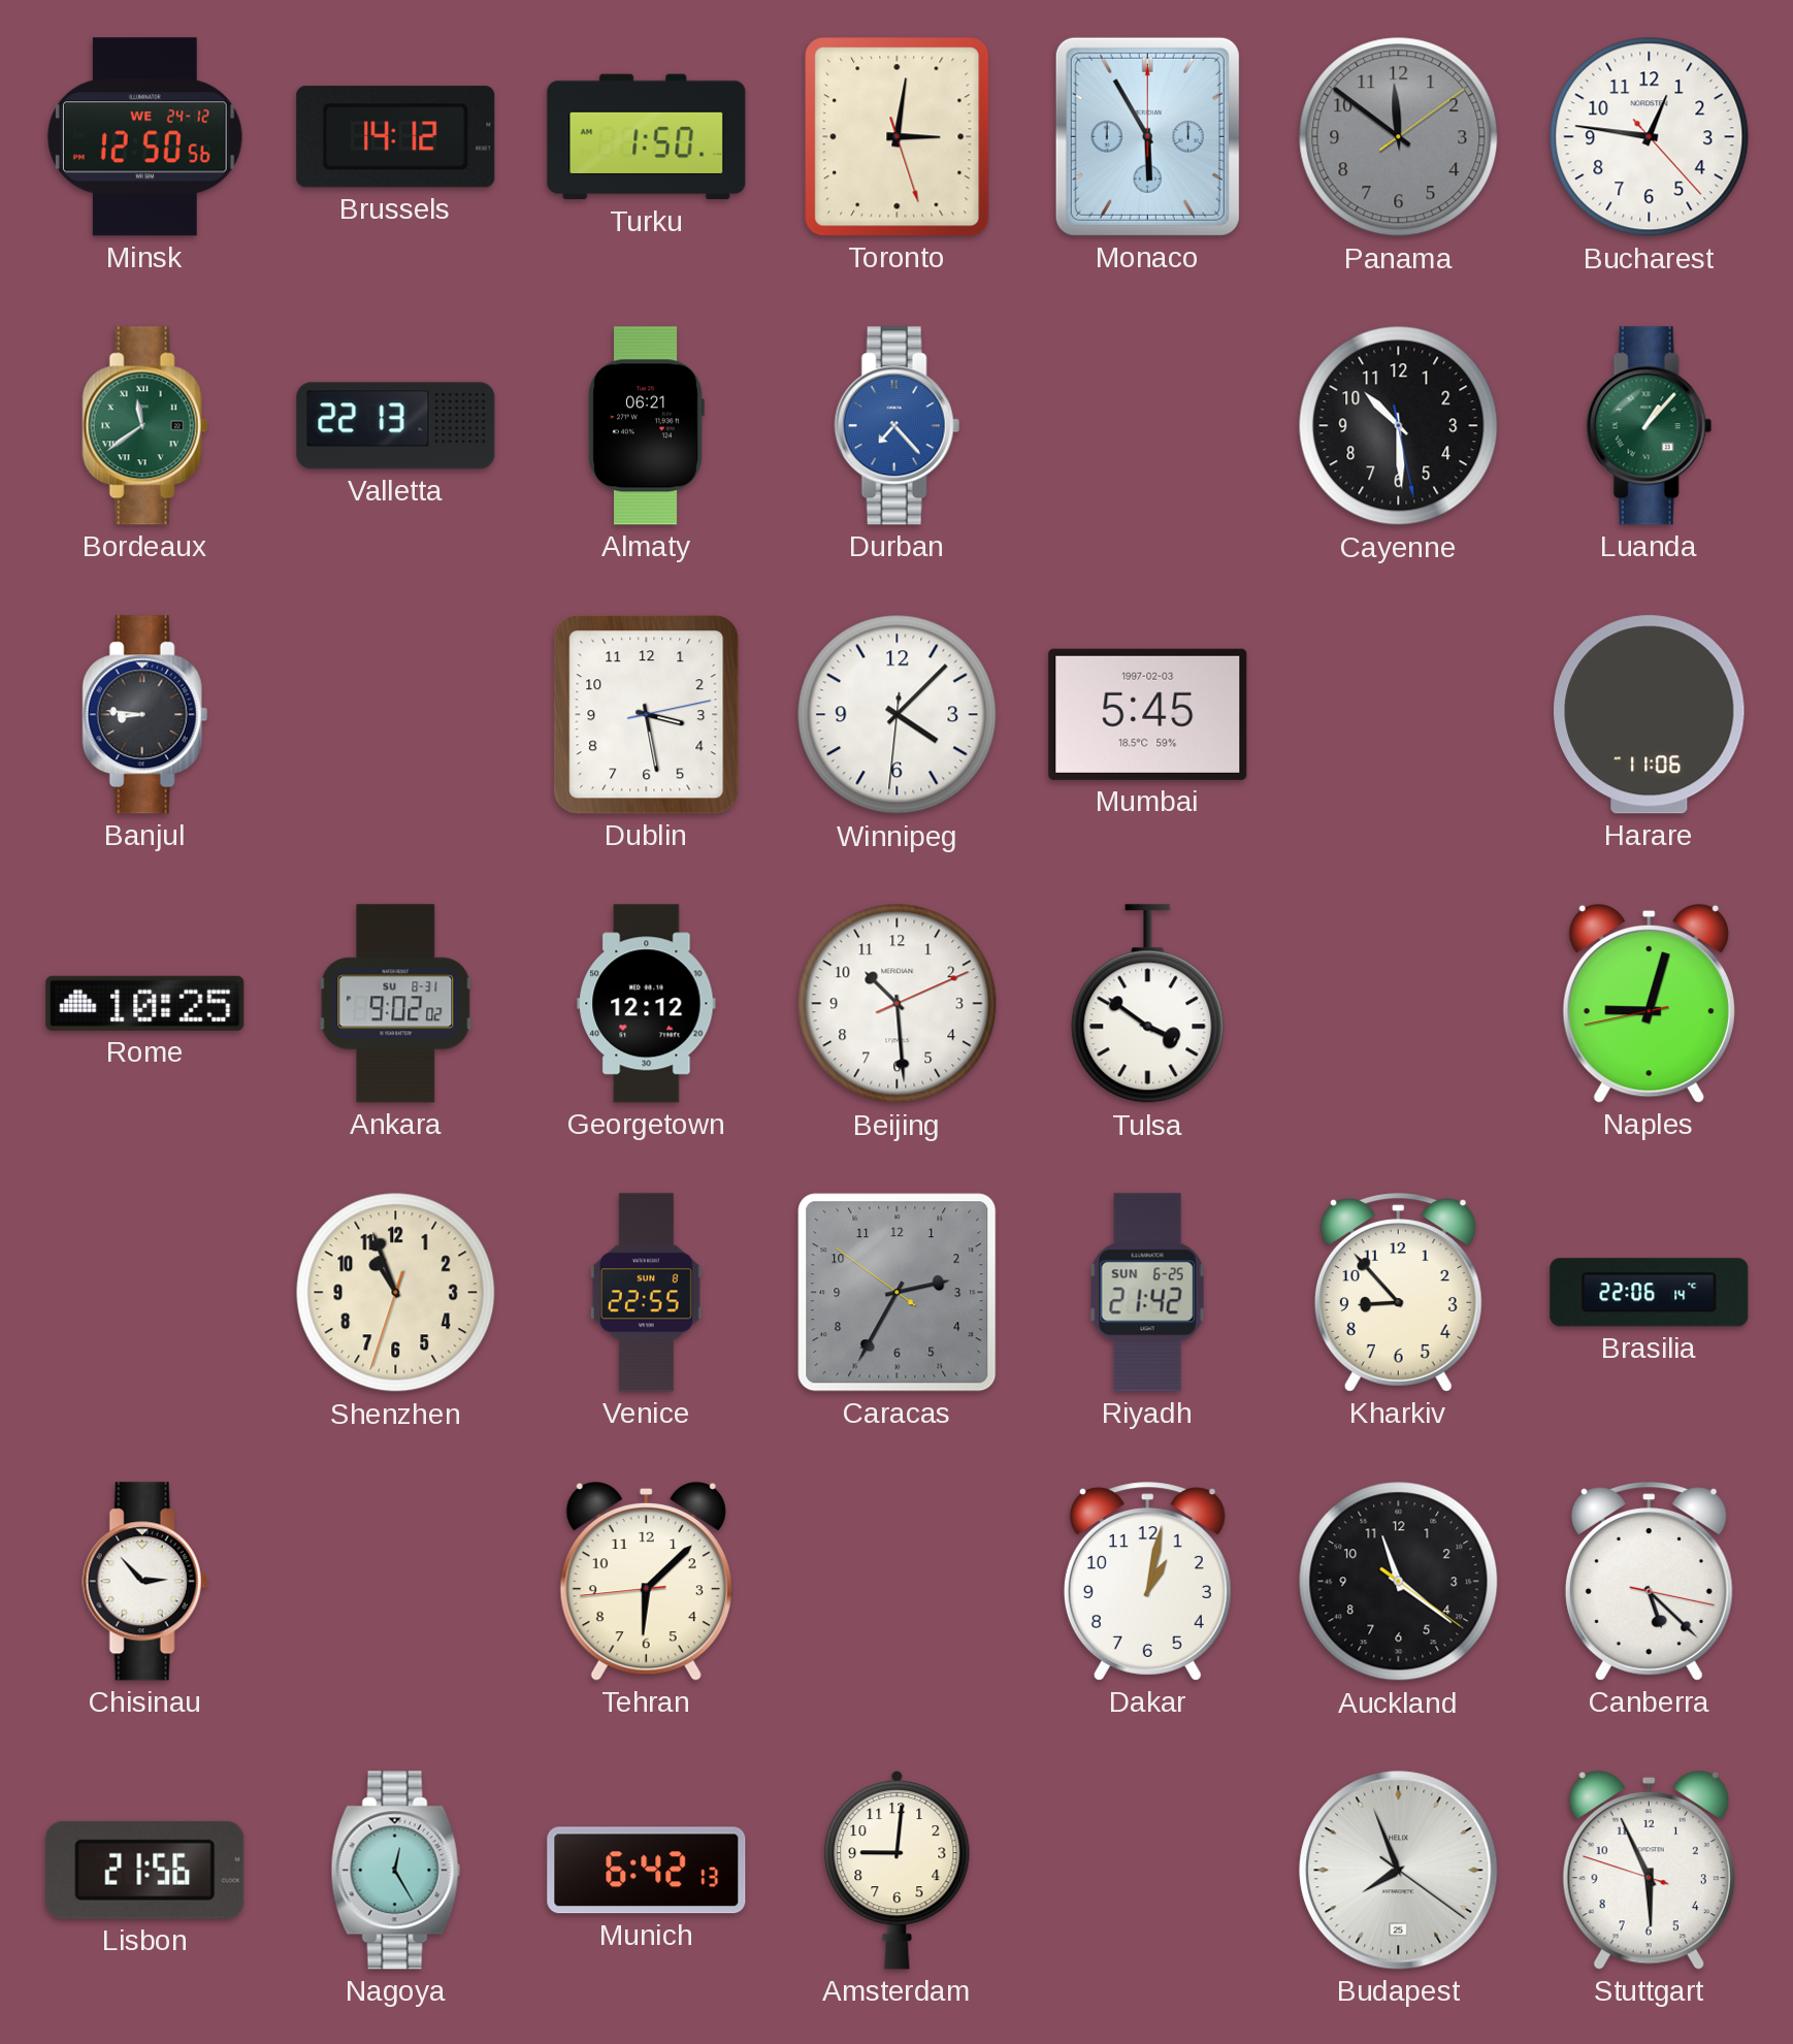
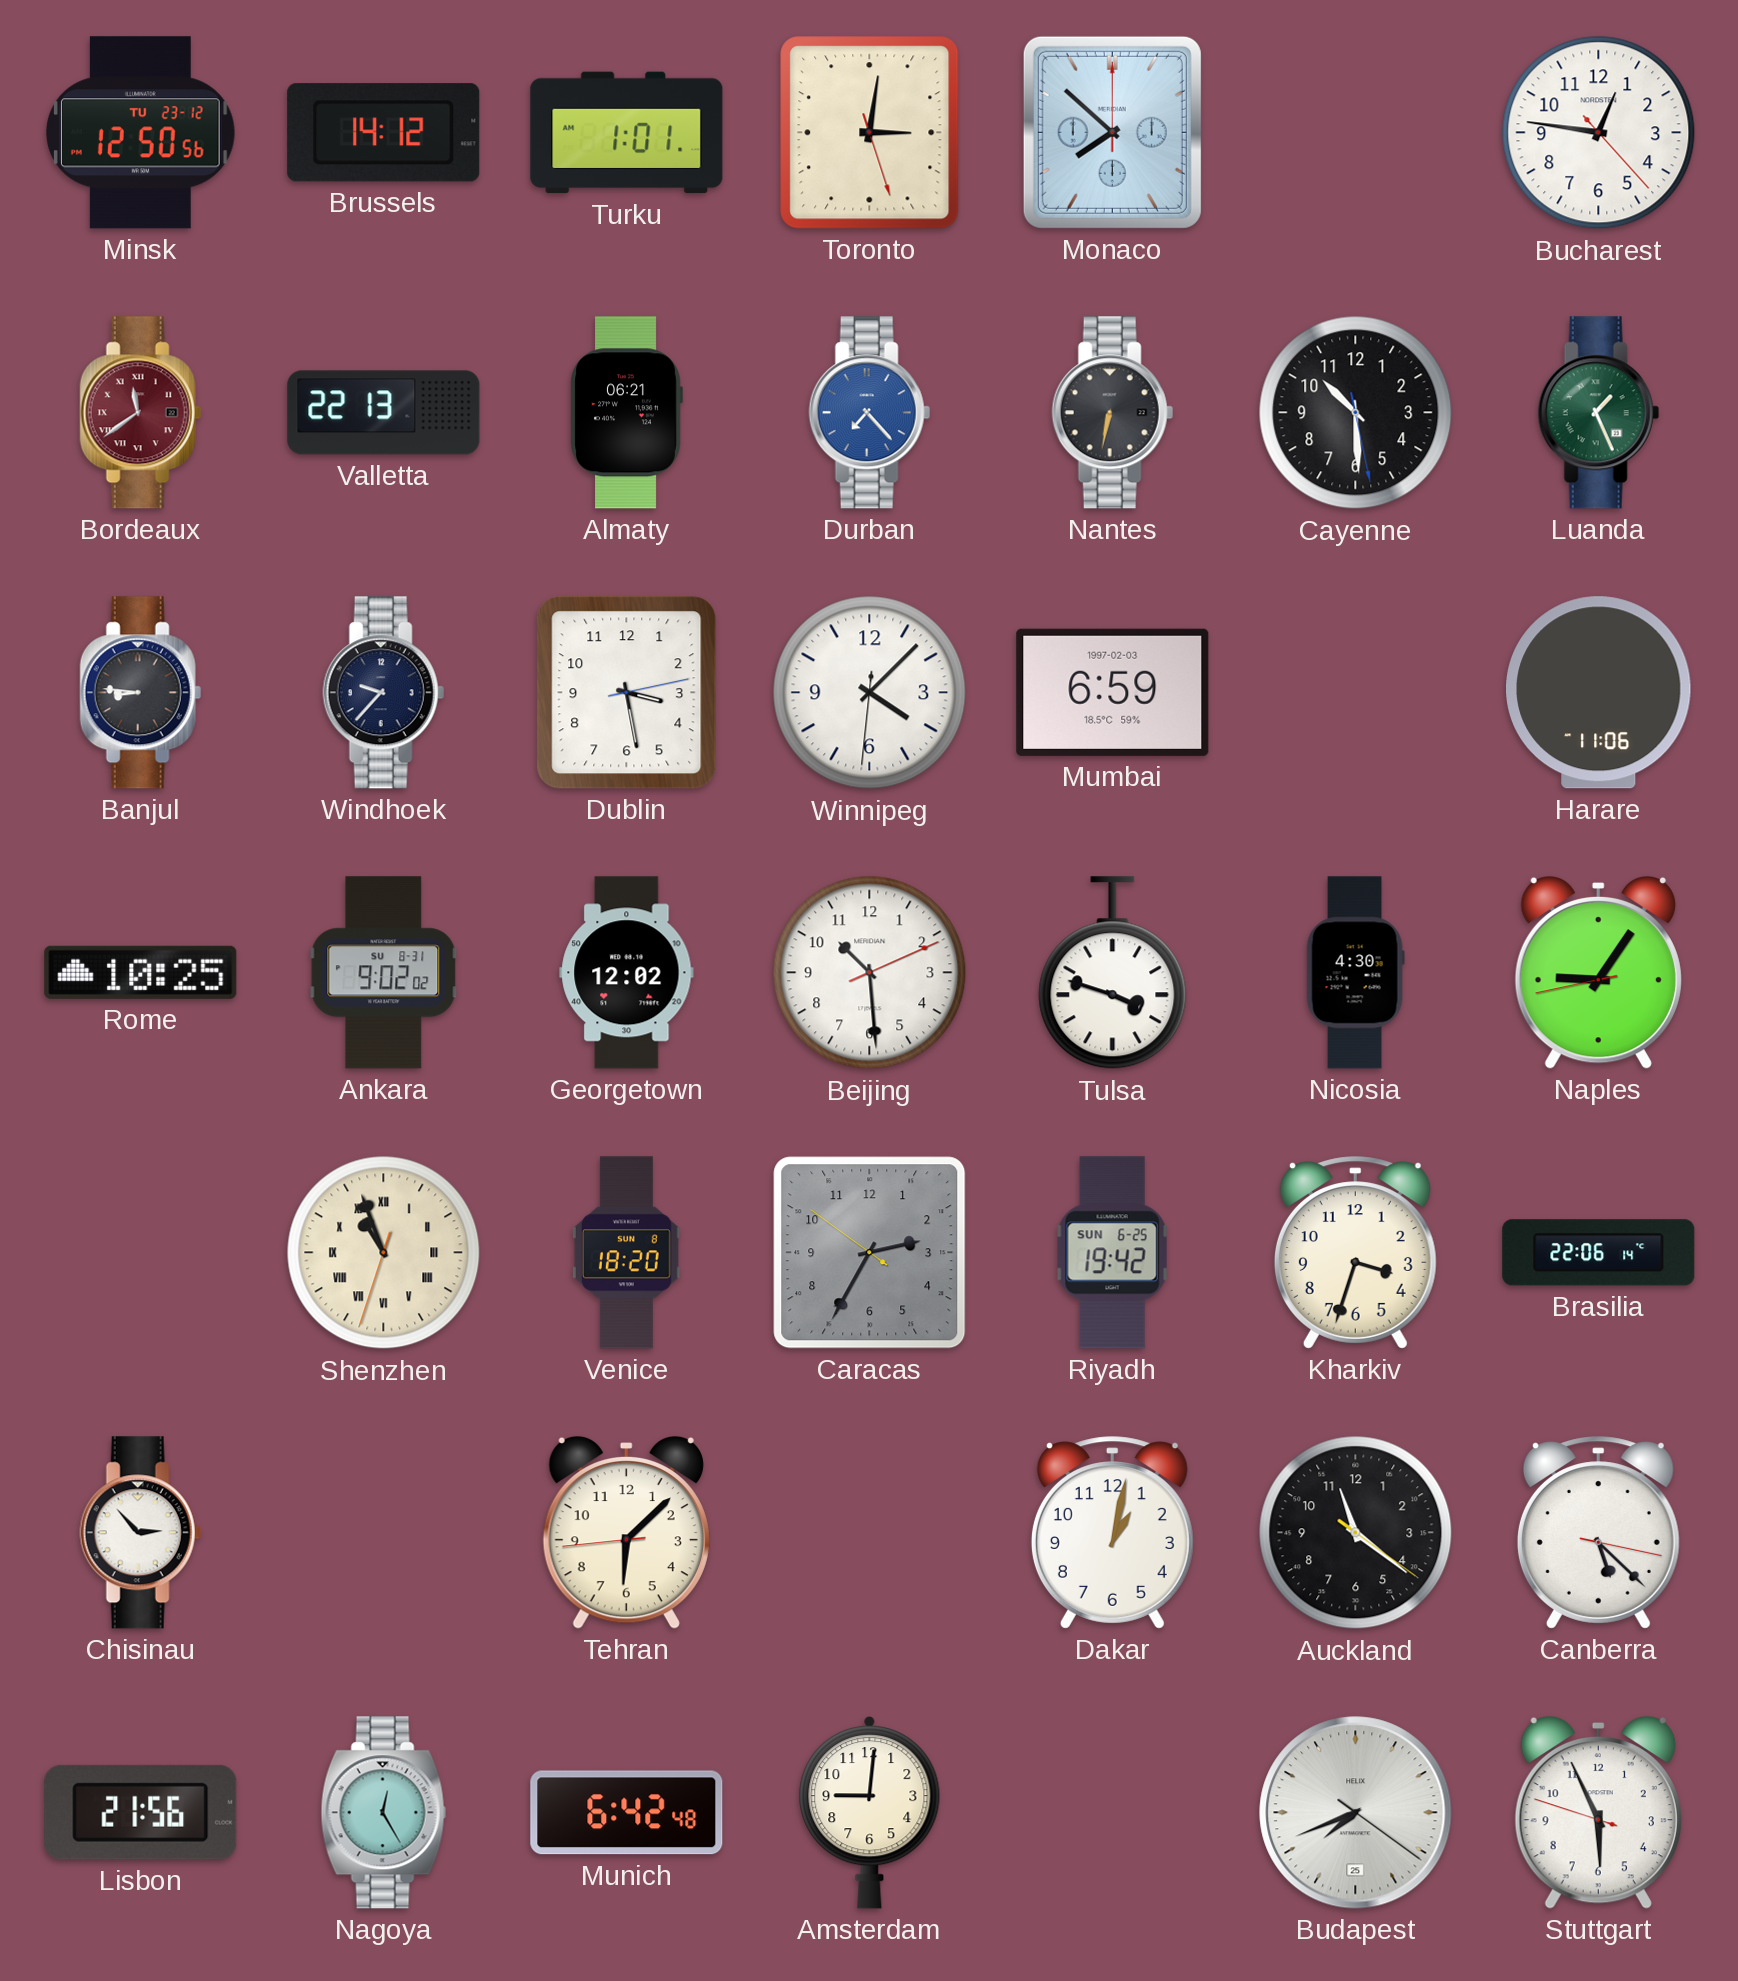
Minsk date: WE 24-12 -> TU 23-12 (141, 133)
Turku: 1:50 -> 1:01 (627, 133)
Monaco: 5:55 -> 7:52 (1112, 132)
Panama: 11:51 -> none (1399, 137)
Bordeaux dial: green -> burgundy (140, 413)
Nantes: none -> 6:32 (1112, 413)
Luanda: 1:07 -> 1:26 (1598, 413)
Windhoek: none -> 9:37 (383, 693)
Mumbai: 5:45 -> 6:59 (1113, 692)
Georgetown: 12:12 -> 12:02 (627, 973)
Tulsa: 3:51 -> 3:48 (1113, 973)
Nicosia: none -> 4:30 (1355, 973)
Naples: 9:02 -> 9:05 (1598, 972)
Shenzhen numerals: Arabic -> Roman (384, 1253)
Venice: 22:55 -> 18:20 (626, 1253)
Riyadh: 21:42 -> 19:42 (1113, 1253)
Kharkiv: 8:53 -> 3:33 (1355, 1253)
Munich: 6:42:13 -> 6:42:48 (627, 1813)
Budapest: 7:56 -> 7:41 (1356, 1813)
